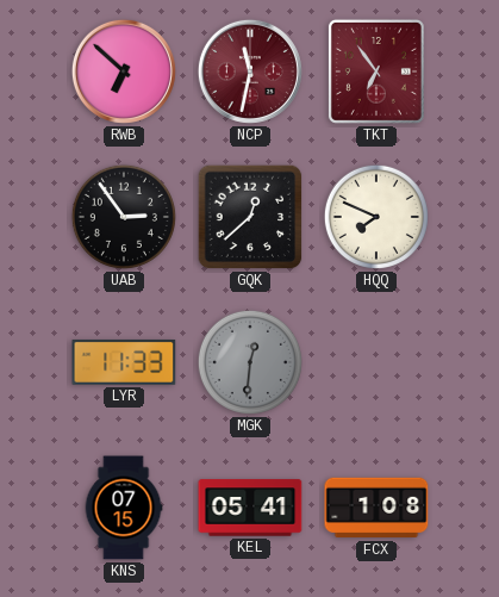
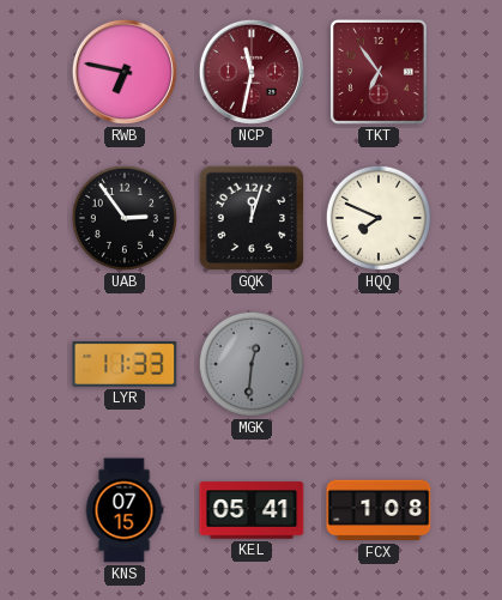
RWB: 6:52 -> 6:47 (125, 72)
GQK: 12:38 -> 12:03 (252, 218)
